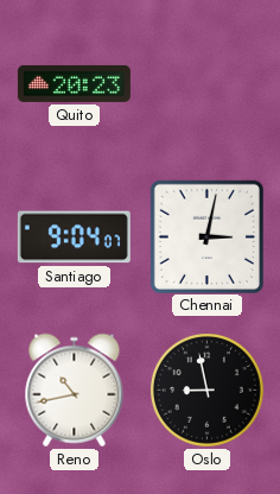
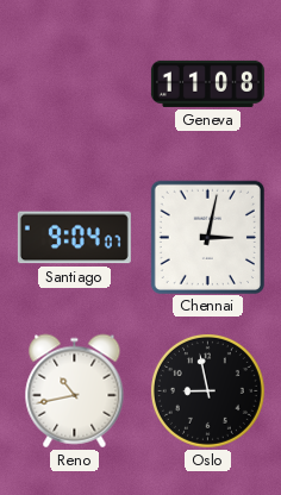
Quito: 20:23 -> none (74, 83)
Geneva: none -> 11:08 (207, 83)
